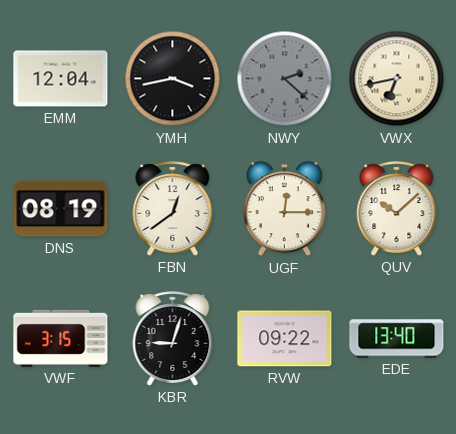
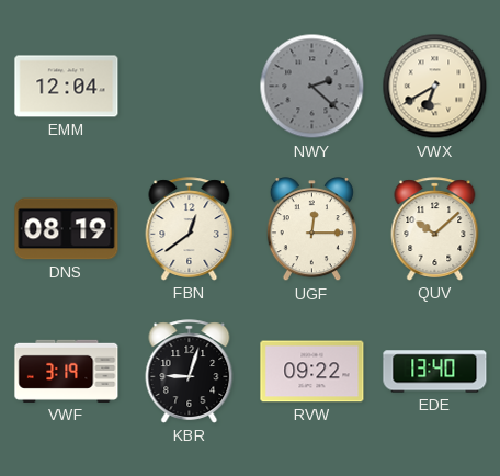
YMH: 3:43 -> none (173, 79)
VWX: 6:43 -> 6:40 (435, 87)
VWF: 3:15 -> 3:19 (67, 371)
